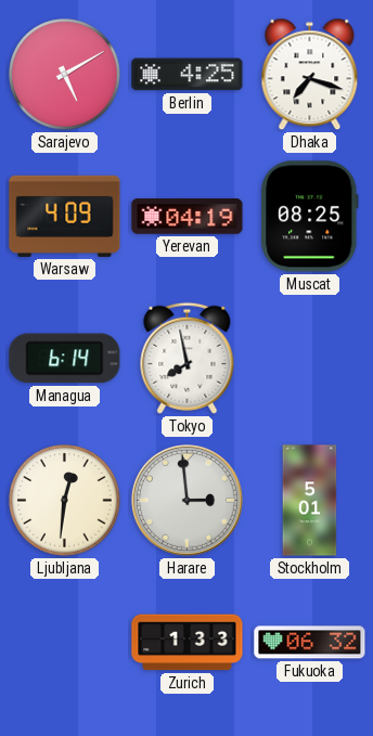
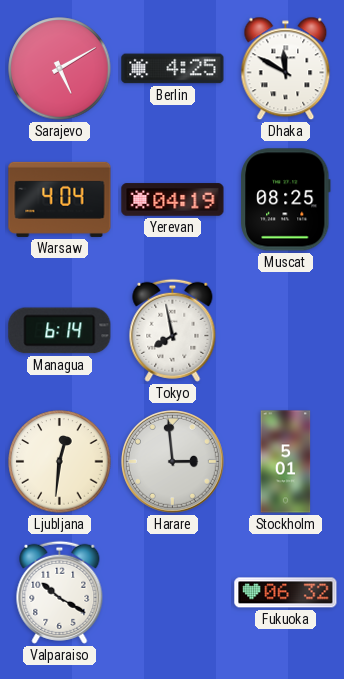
Dhaka: 7:18 -> 11:50 (286, 69)
Warsaw: 4:09 -> 4:04 (60, 199)
Valparaiso: none -> 10:20 (60, 592)
Zurich: 1:33 -> none (188, 643)
